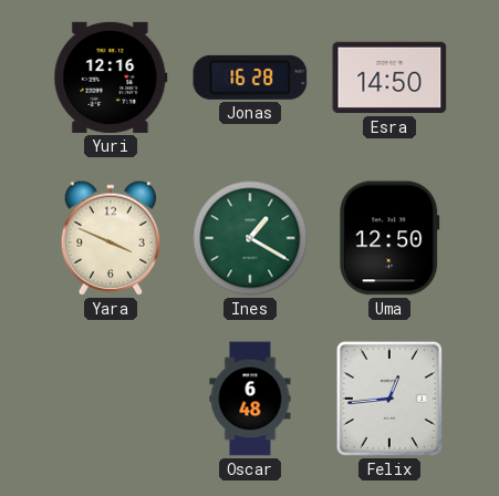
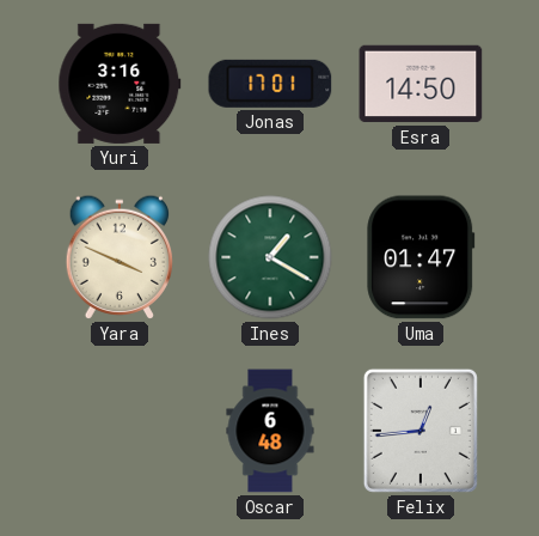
Yuri: 12:16 -> 3:16 (120, 84)
Jonas: 16:28 -> 17:01 (270, 84)
Uma: 12:50 -> 01:47 (421, 257)
